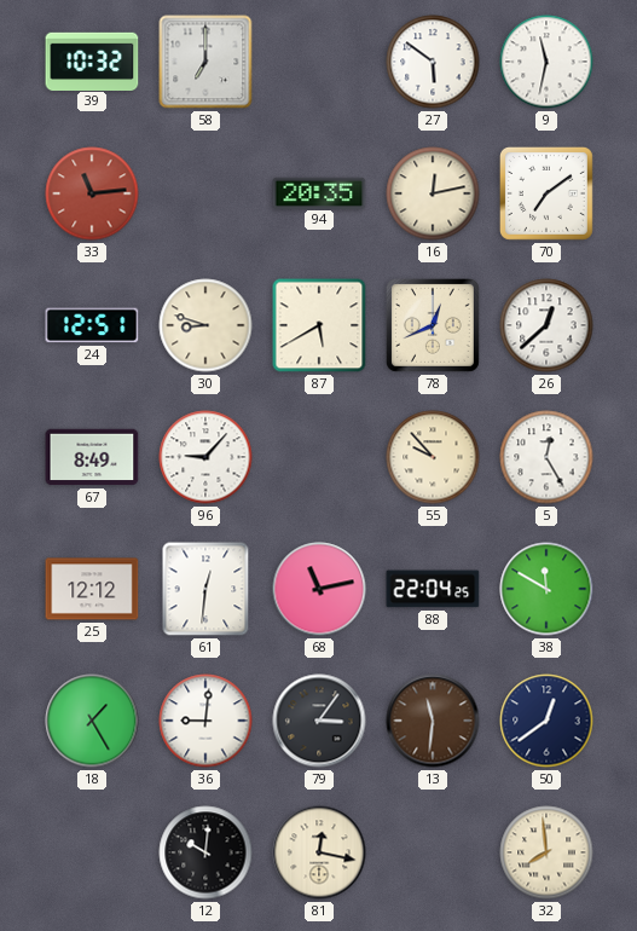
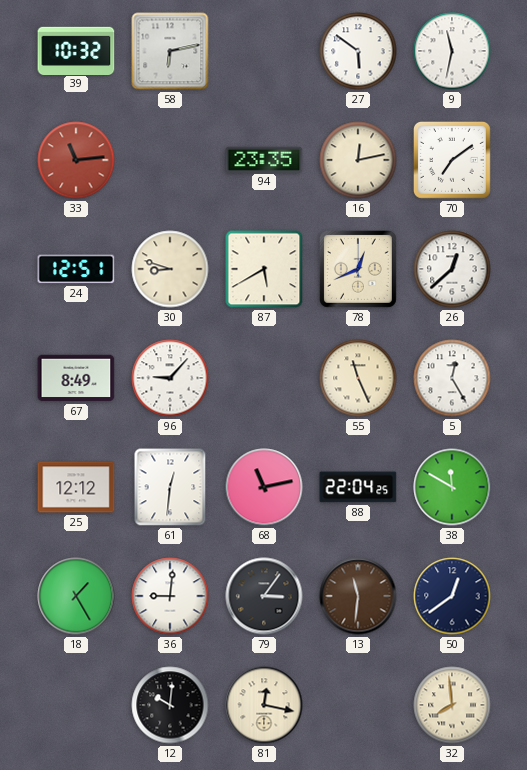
58: 7:00 -> 6:13 (170, 51)
94: 20:35 -> 23:35 (264, 159)
55: 9:53 -> 11:26 (358, 378)
